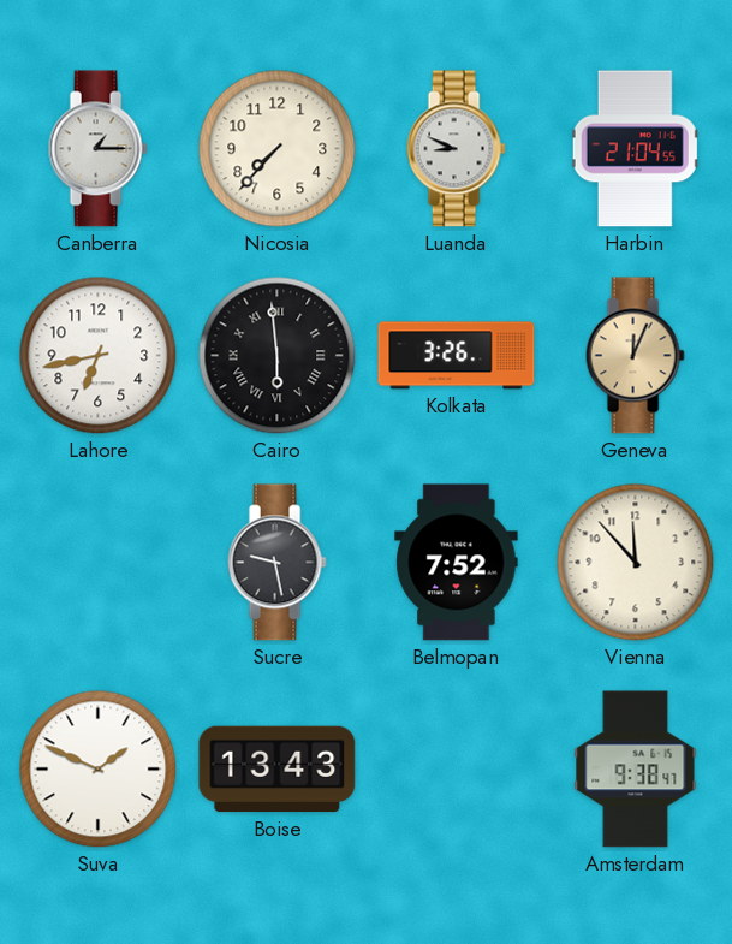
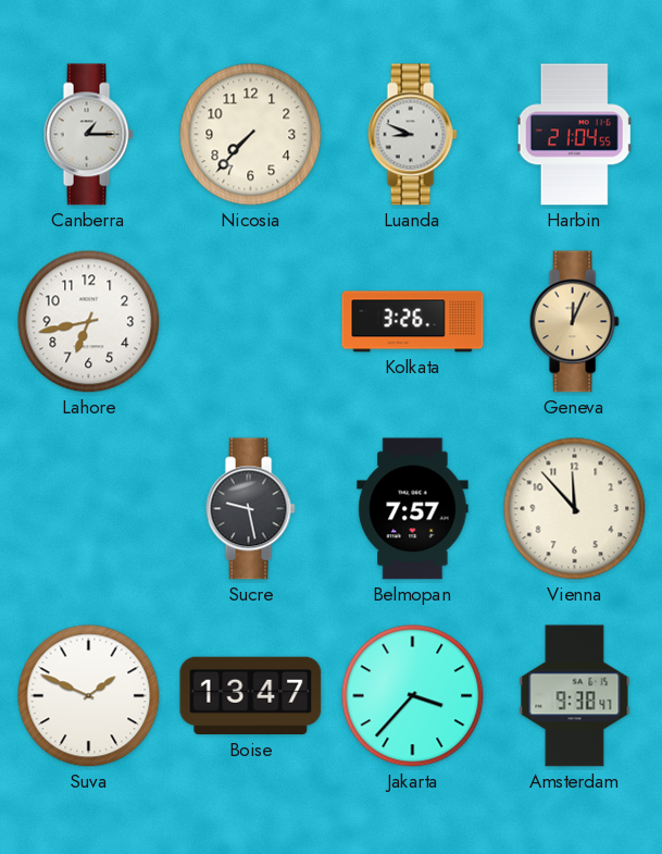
Cairo: 5:59 -> none (278, 356)
Belmopan: 7:52 -> 7:57 (413, 509)
Boise: 13:43 -> 13:47 (251, 696)
Jakarta: none -> 3:37 (413, 696)
